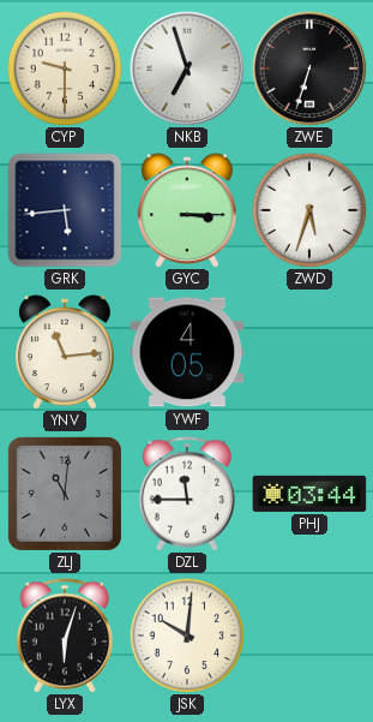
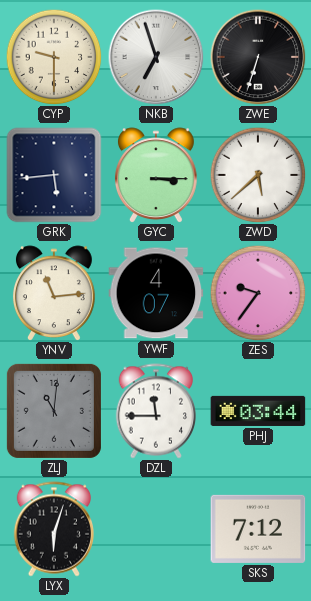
ZWD: 5:33 -> 5:38 (258, 175)
YWF: 4:05 -> 4:07 (156, 293)
ZES: none -> 9:36 (258, 293)
JSK: 10:01 -> none (187, 636)
SKS: none -> 7:12 (258, 529)
